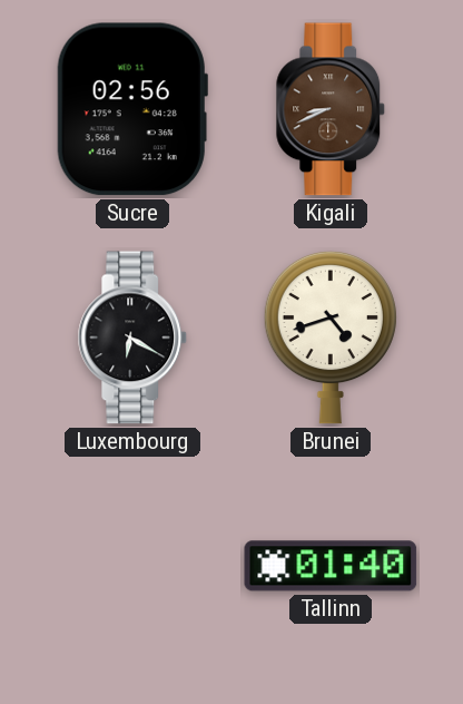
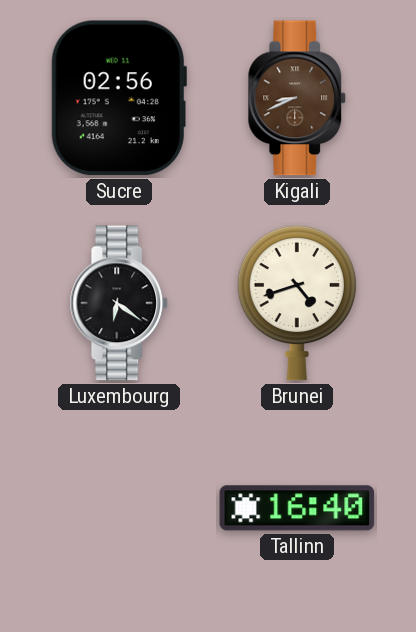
Luxembourg: 6:20 -> 6:21 (119, 303)
Tallinn: 01:40 -> 16:40 (297, 508)
